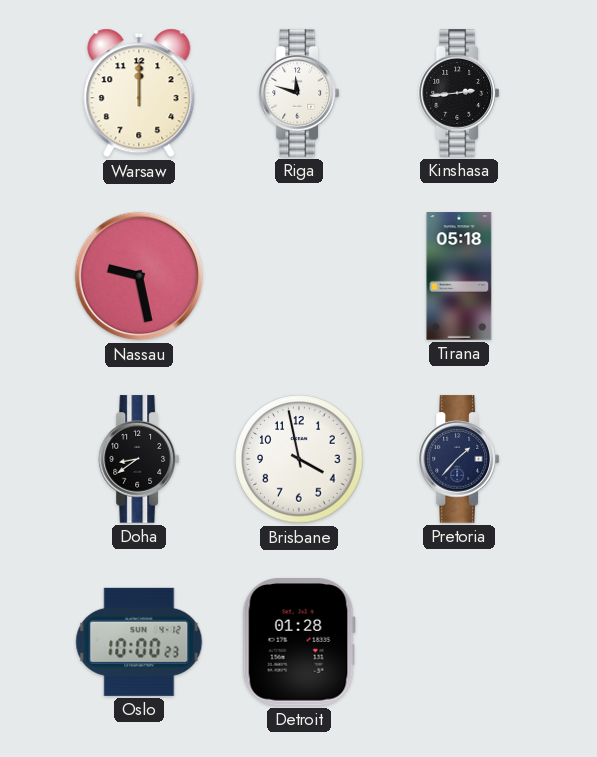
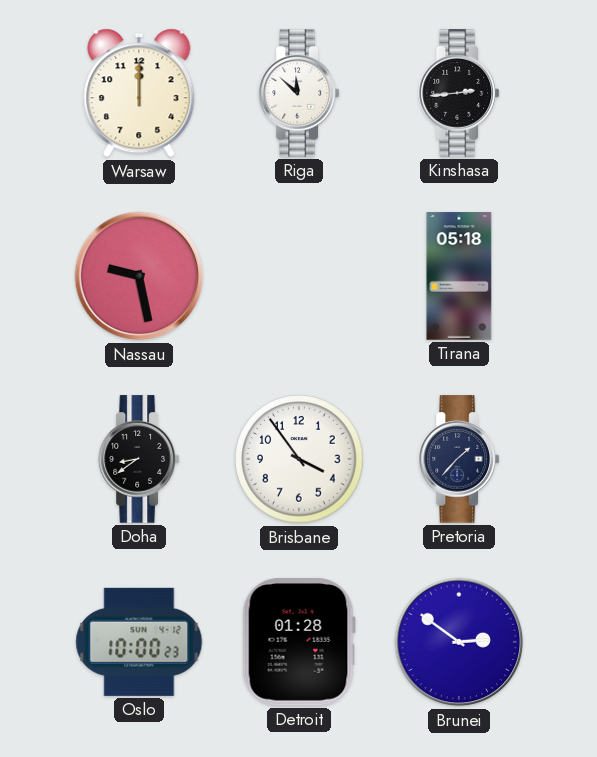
Riga: 11:48 -> 11:52 (298, 93)
Brisbane: 3:58 -> 3:54 (299, 459)
Brunei: none -> 2:51 (459, 642)
